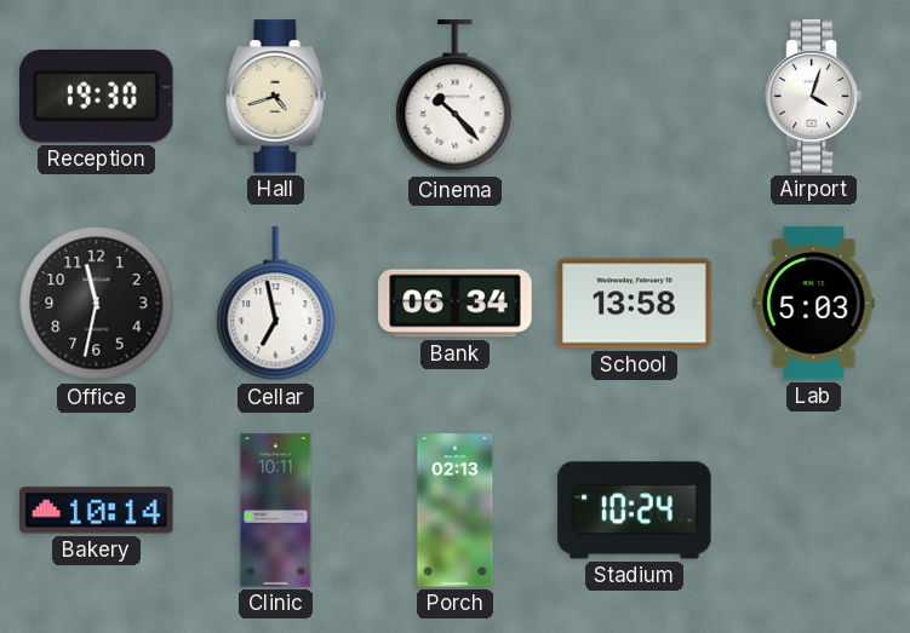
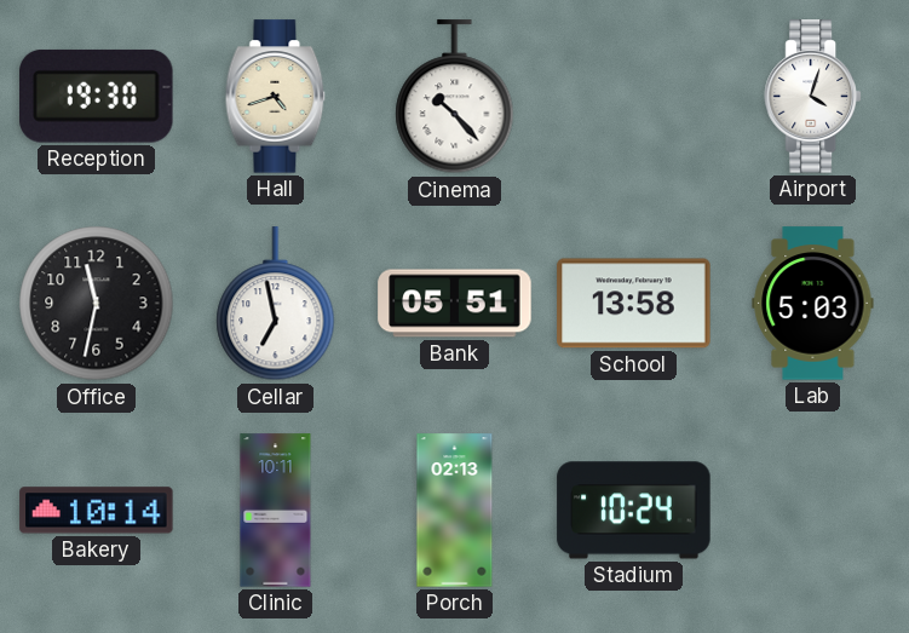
Bank: 06:34 -> 05:51 (455, 304)
